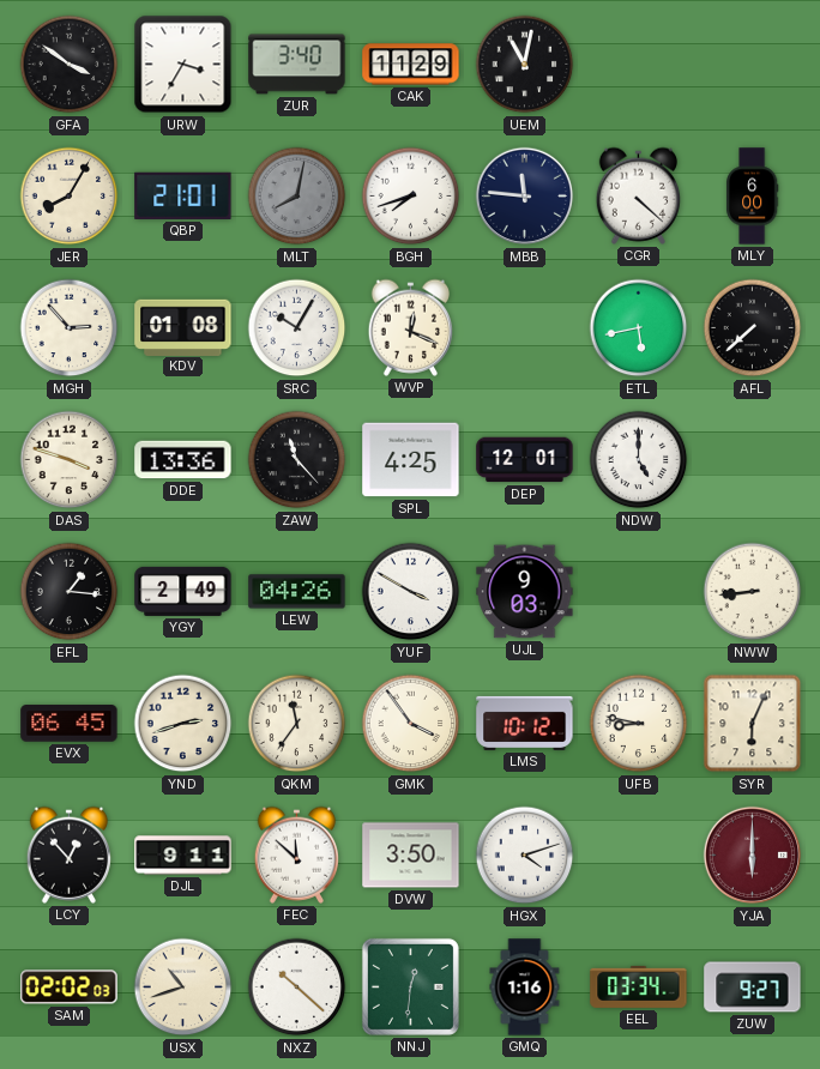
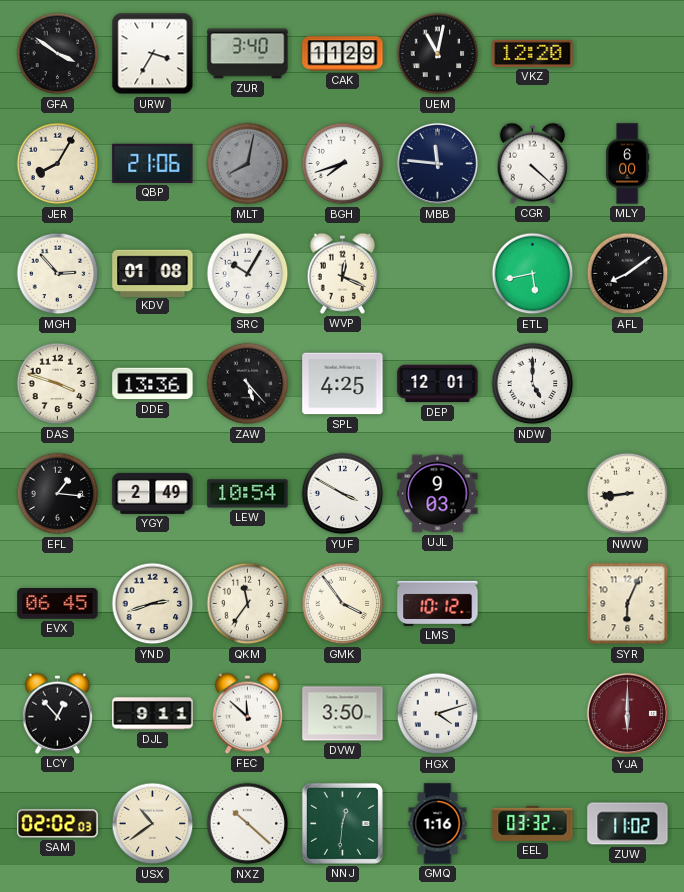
VKZ: none -> 12:20 (533, 53)
QBP: 21:01 -> 21:06 (153, 163)
AFL: 7:38 -> 8:09 (628, 274)
ZAW: 11:23 -> 5:23 (248, 384)
LEW: 04:26 -> 10:54 (248, 494)
UFB: 8:47 -> none (639, 724)
USX: 10:42 -> 10:39 (153, 824)
EEL: 03:34 -> 03:32 (533, 823)
ZUW: 9:27 -> 11:02 (628, 824)
